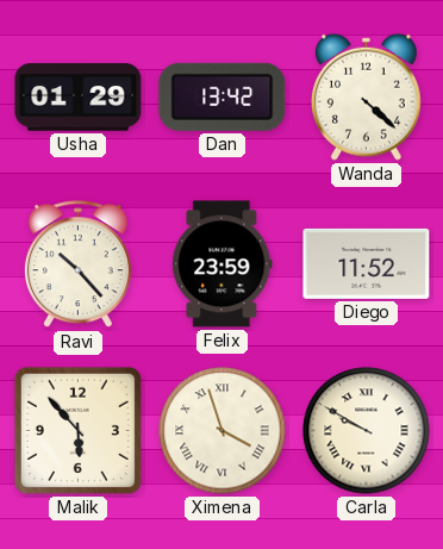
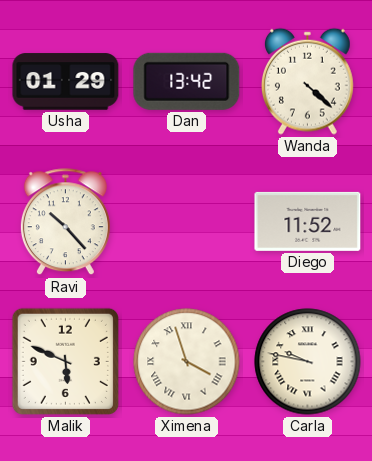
Felix: 23:59 -> none (223, 264)
Malik: 5:53 -> 5:49 (65, 361)
Carla: 9:50 -> 9:47 (308, 362)
